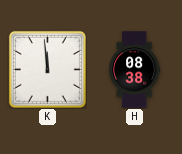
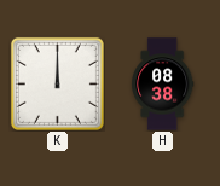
K: 11:59 -> 12:00 (57, 83)
